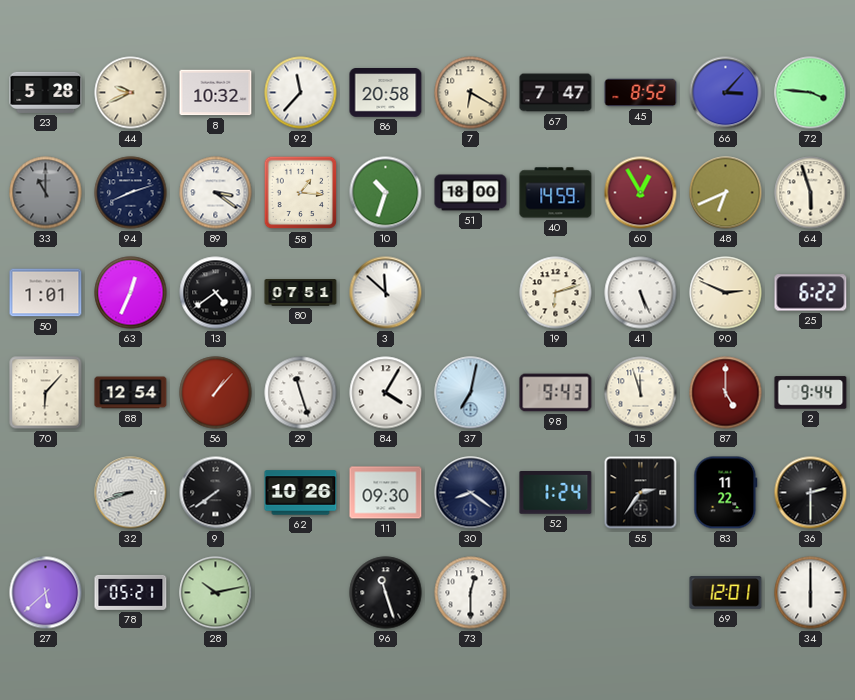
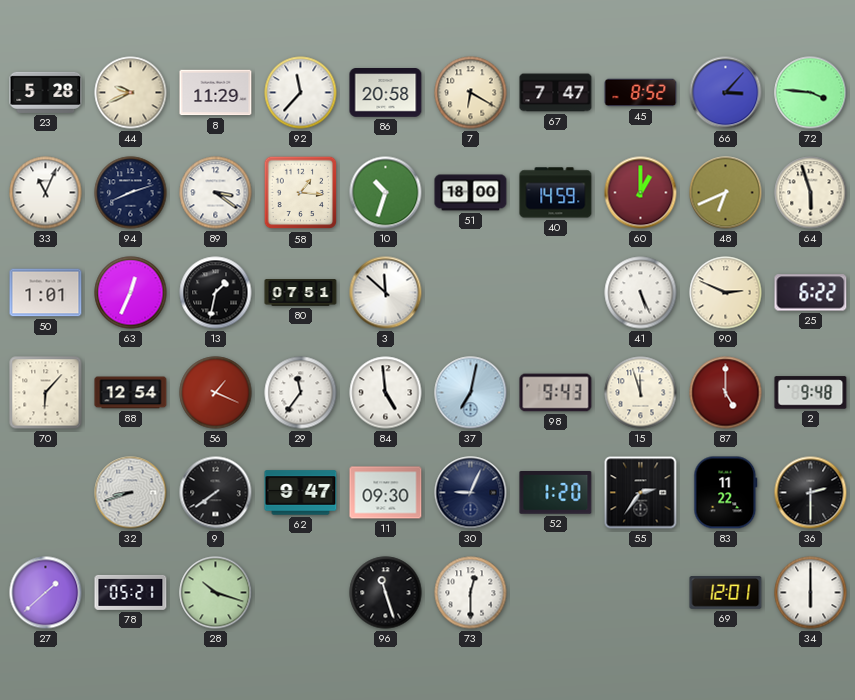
8: 10:32 -> 11:29 (216, 93)
33: 11:00 -> 11:04 (46, 193)
33 dial: grey -> white (46, 193)
60: 12:55 -> 1:00 (641, 193)
13: 4:39 -> 1:32 (216, 293)
19: 6:12 -> none (556, 293)
56: 1:07 -> 1:19 (216, 393)
29: 11:27 -> 11:36 (301, 393)
84: 4:05 -> 4:59 (386, 393)
2: 9:44 -> 9:48 (811, 393)
62: 10:26 -> 9:47 (301, 493)
30: 8:21 -> 9:04 (471, 493)
52: 1:24 -> 1:20 (556, 493)
27: 5:38 -> 1:38 (46, 593)
28: 10:13 -> 10:18 (216, 593)
